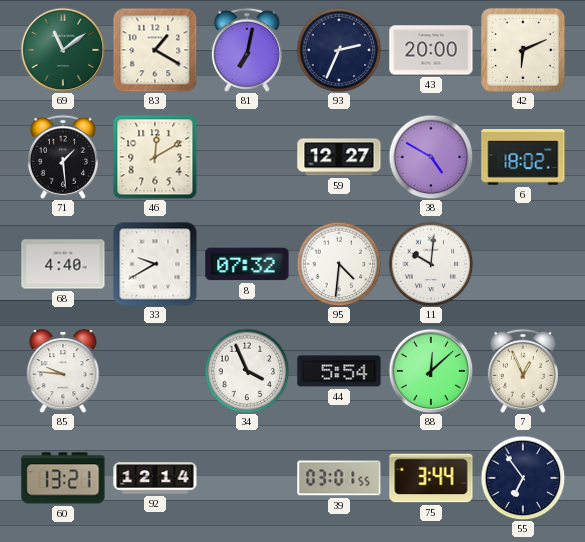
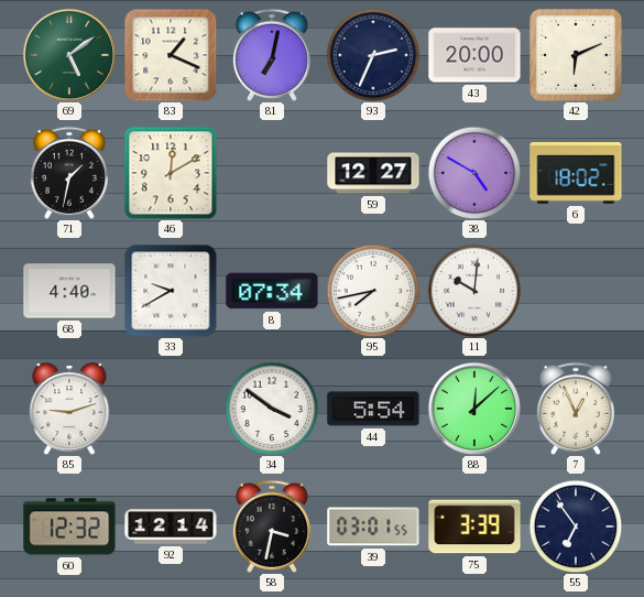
69: 11:09 -> 5:09 (69, 55)
83: 1:20 -> 1:19 (171, 55)
71: 1:29 -> 1:32 (69, 173)
8: 07:32 -> 07:34 (272, 291)
95: 4:31 -> 7:43 (373, 291)
85: 9:46 -> 9:12 (69, 409)
34: 3:56 -> 3:51 (272, 409)
60: 13:21 -> 12:32 (69, 527)
58: none -> 3:32 (272, 527)
75: 3:44 -> 3:39 (474, 527)
